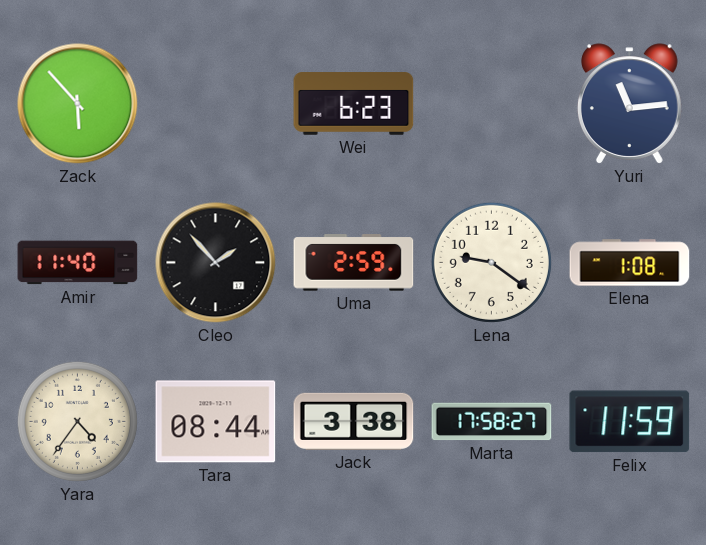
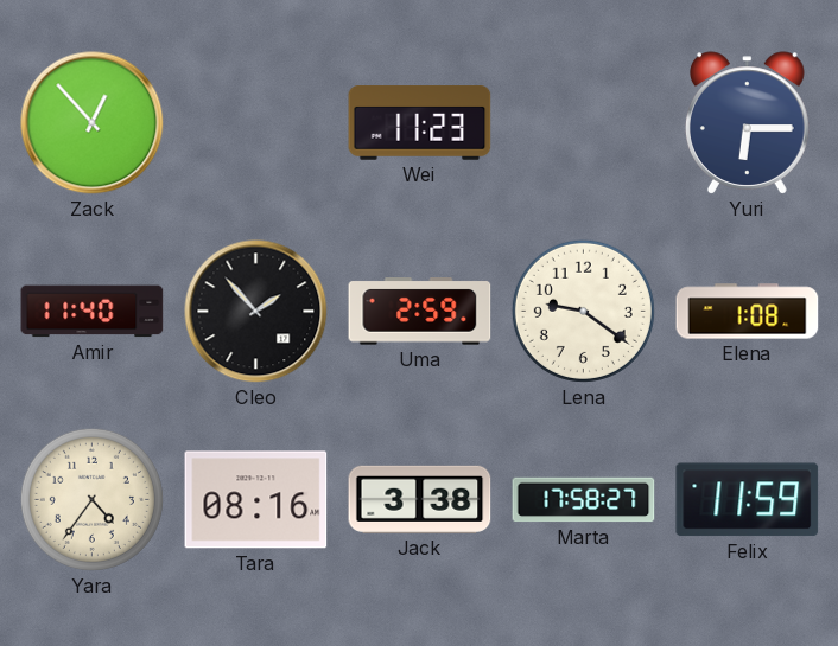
Zack: 5:53 -> 12:53 (93, 123)
Wei: 6:23 -> 11:23 (420, 123)
Yuri: 11:14 -> 6:15 (747, 123)
Tara: 08:44 -> 08:16 (256, 500)
